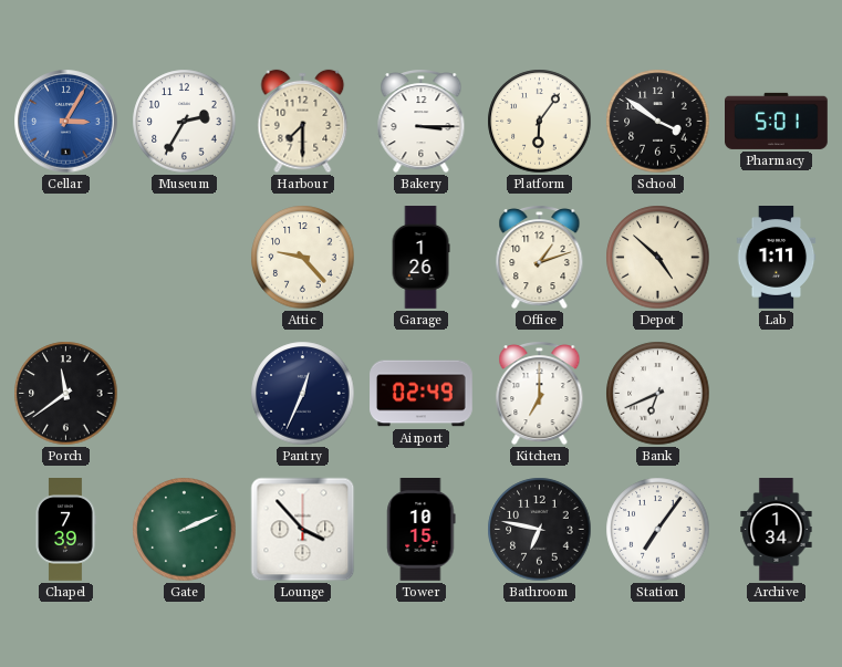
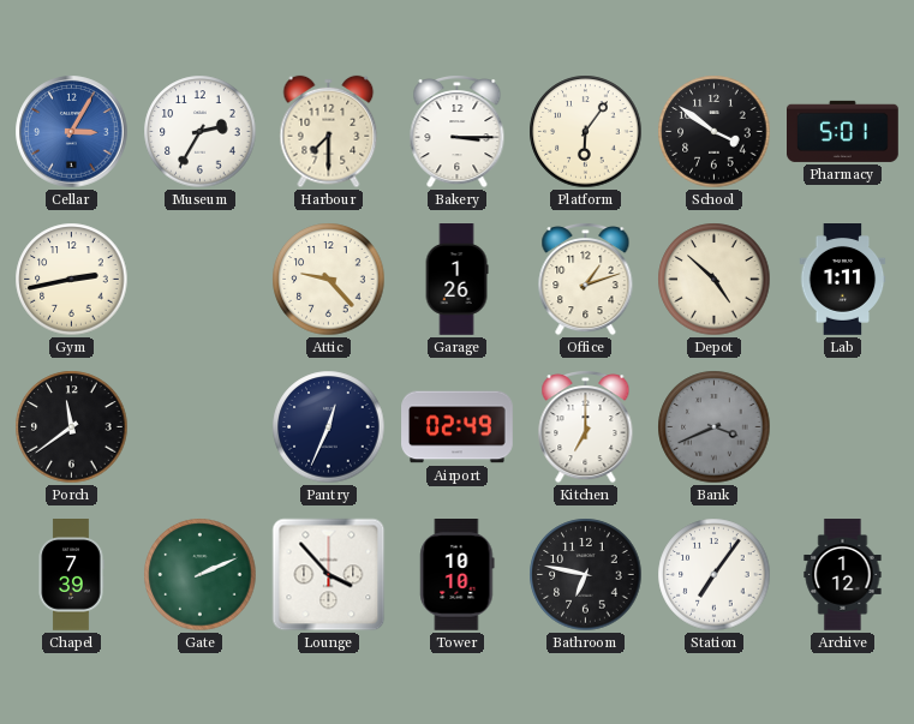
Gym: none -> 2:43 (72, 280)
Bank: 6:41 -> 3:41 (715, 427)
Bank dial: white -> grey (715, 427)
Tower: 10:15 -> 10:10 (458, 575)
Archive: 1:34 -> 1:12 (843, 575)
